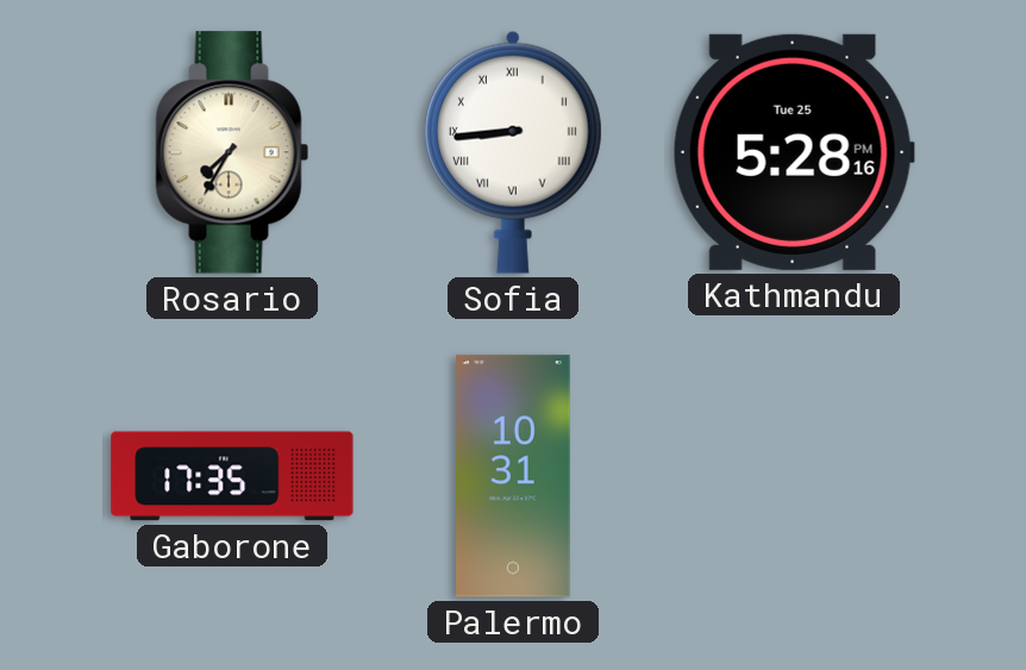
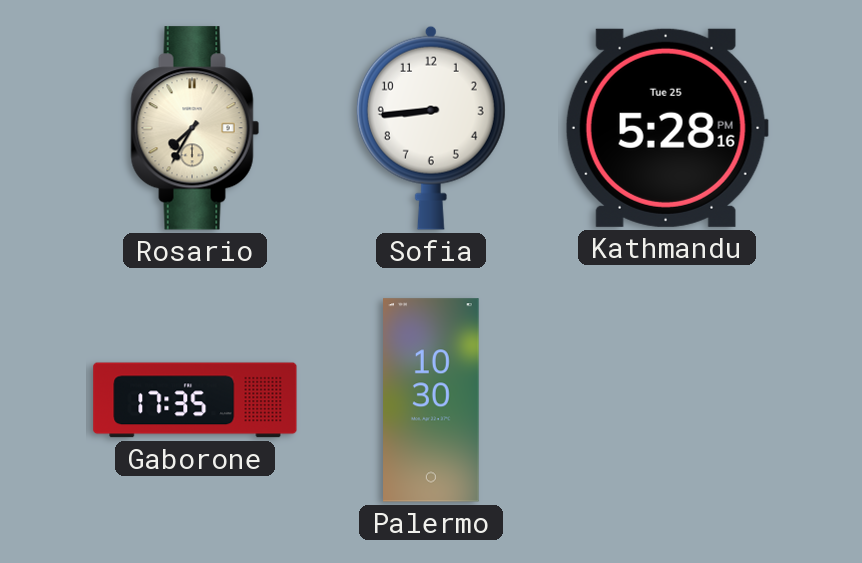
Sofia numerals: Roman -> Arabic (431, 128)
Palermo: 10:31 -> 10:30 (431, 400)
